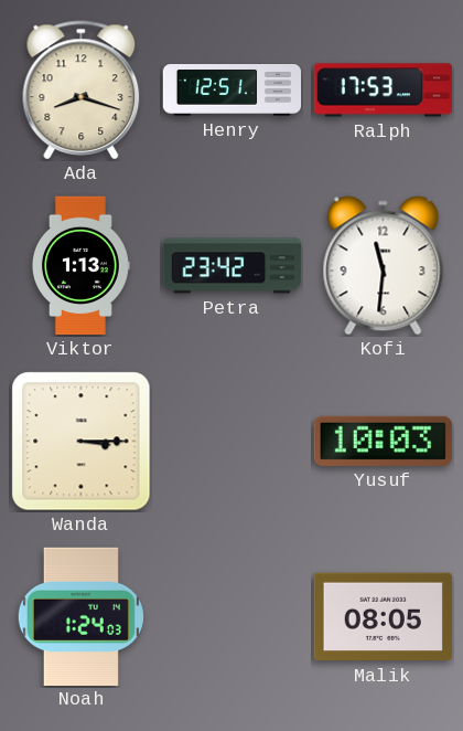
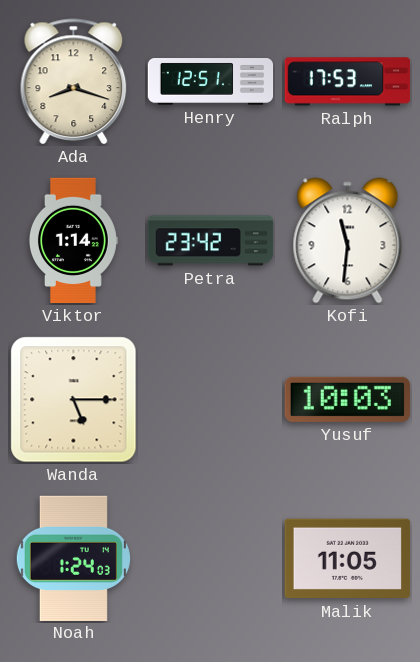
Viktor: 1:13 -> 1:14 (73, 241)
Wanda: 3:15 -> 5:15 (74, 400)
Malik: 08:05 -> 11:05 (347, 559)
